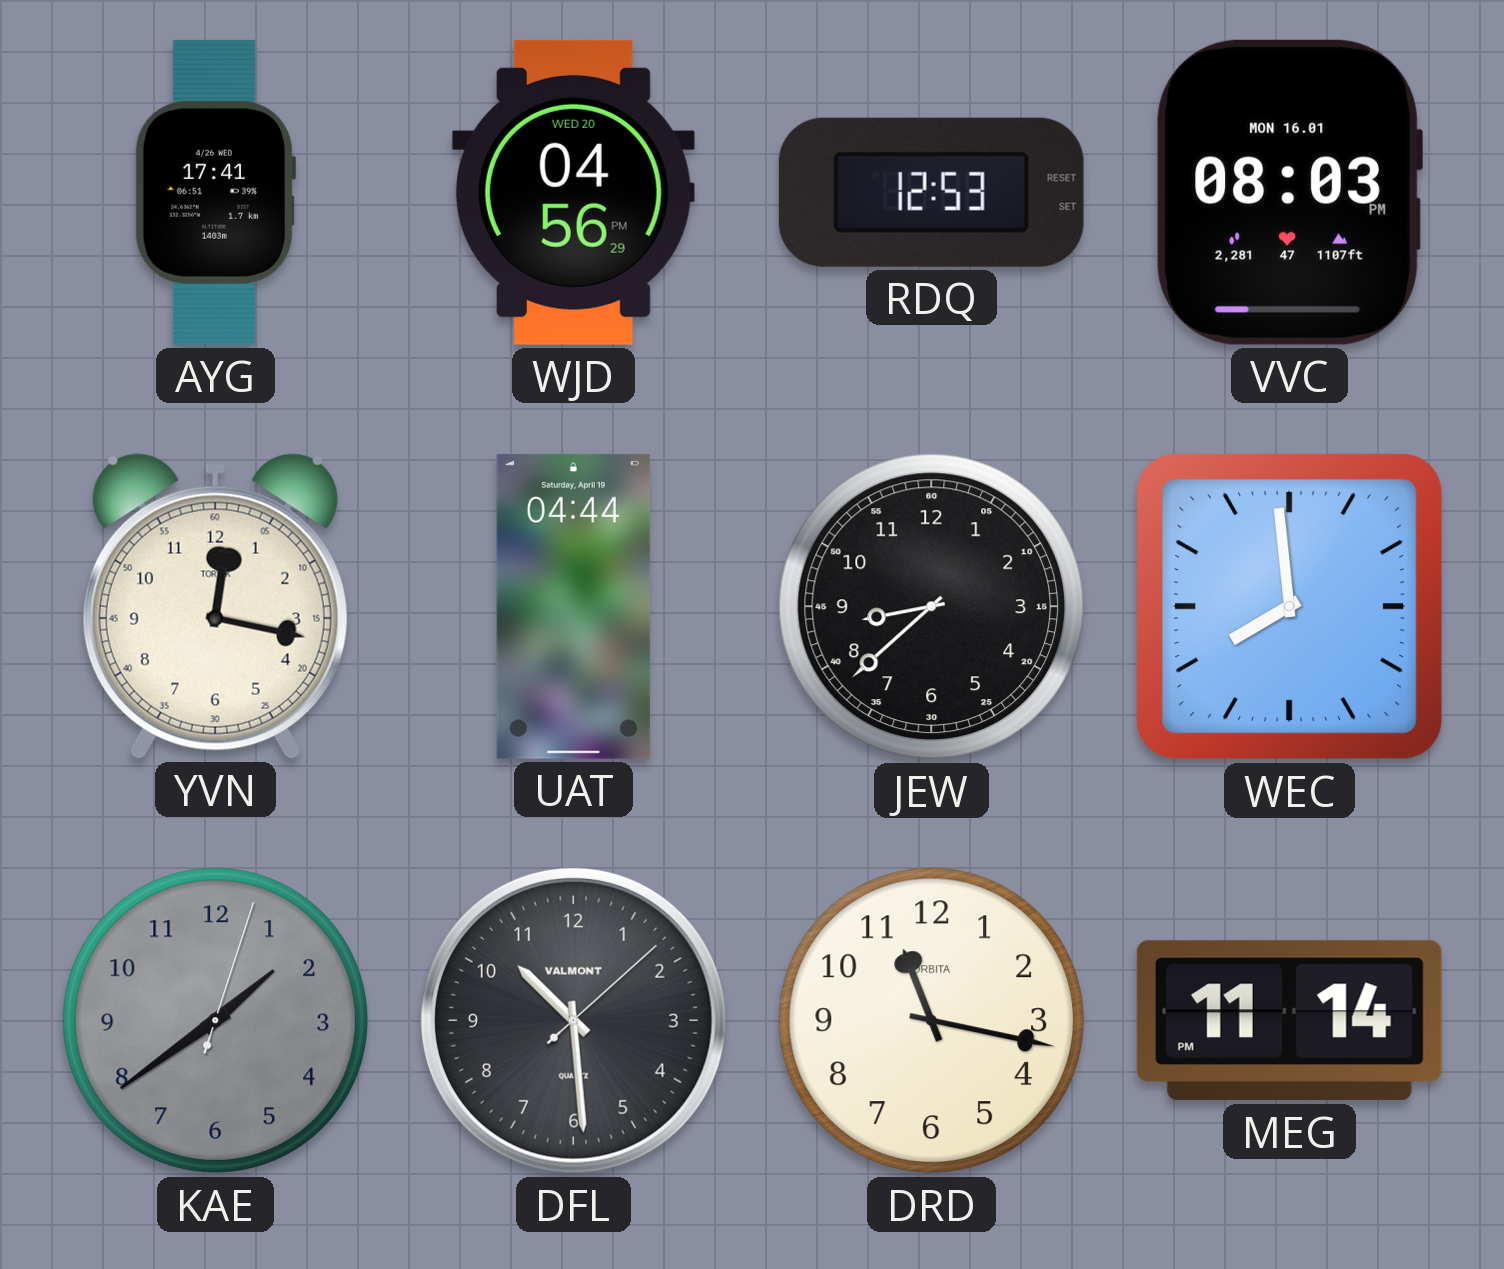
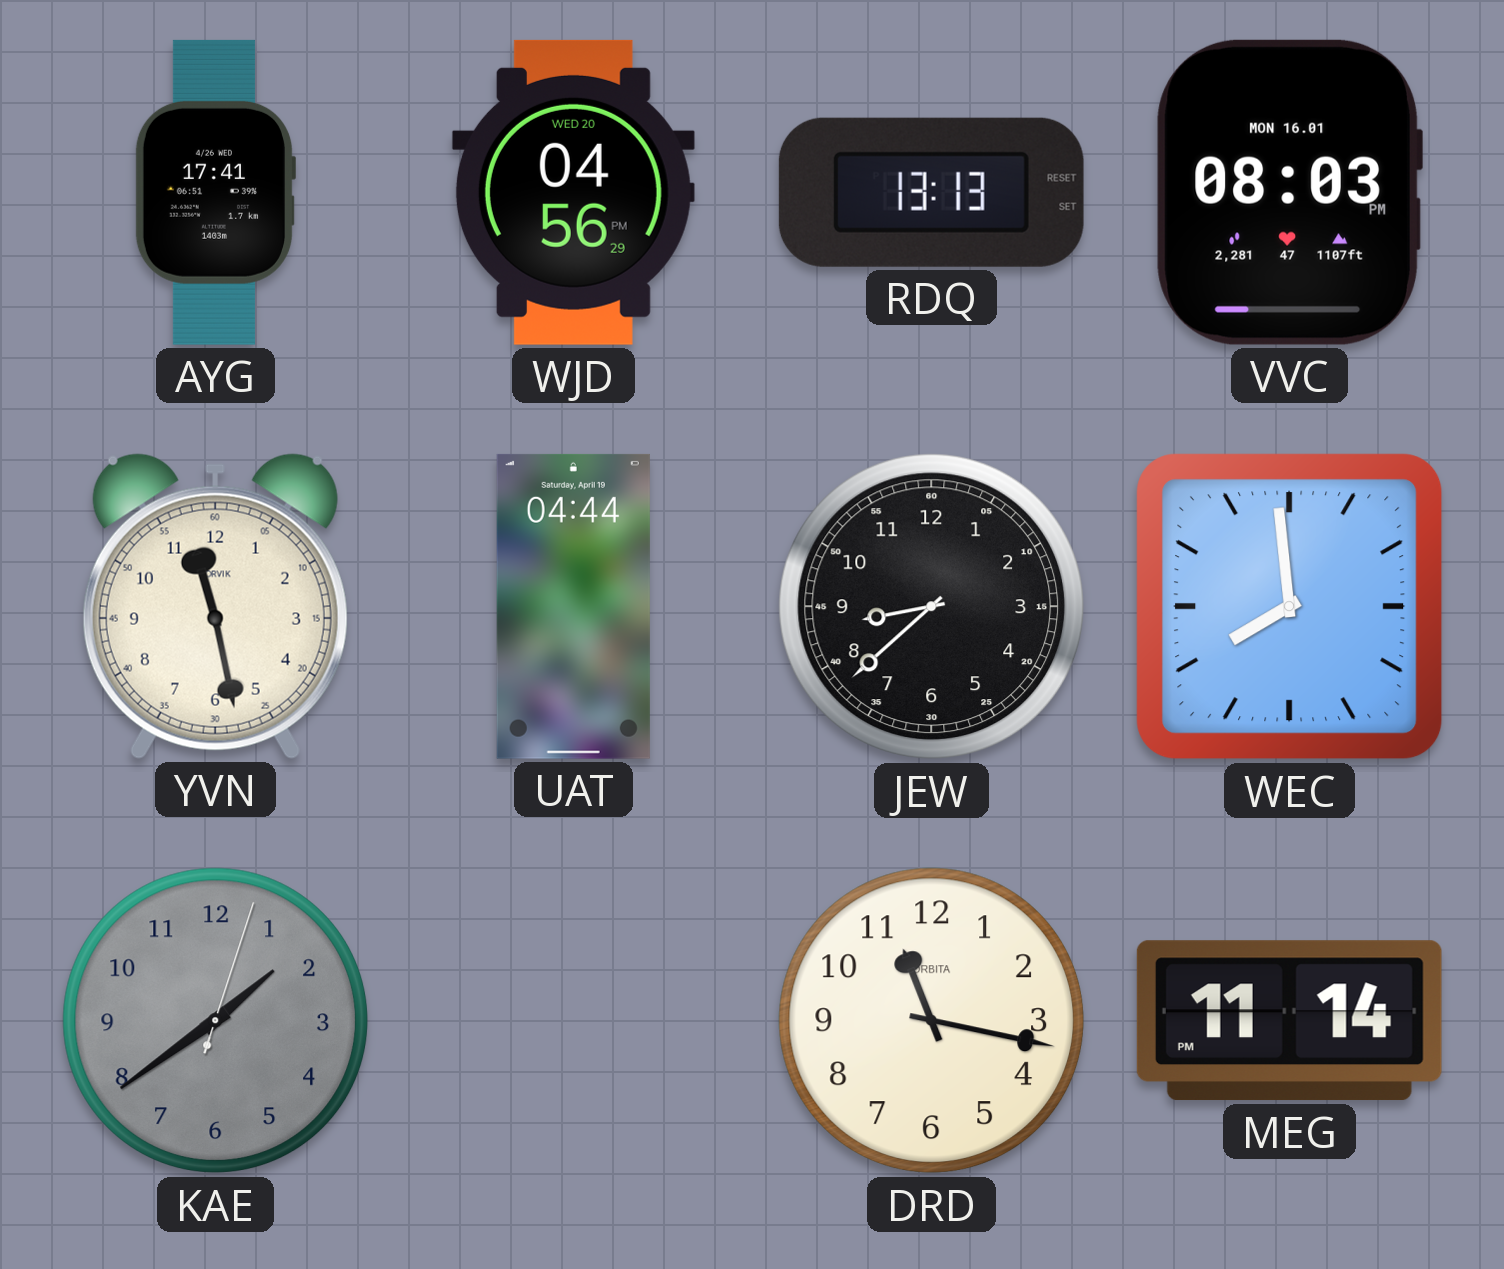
RDQ: 12:53 -> 13:13 (931, 192)
YVN: 12:17 -> 11:28 (215, 606)
DFL: 10:29 -> none (573, 1020)
